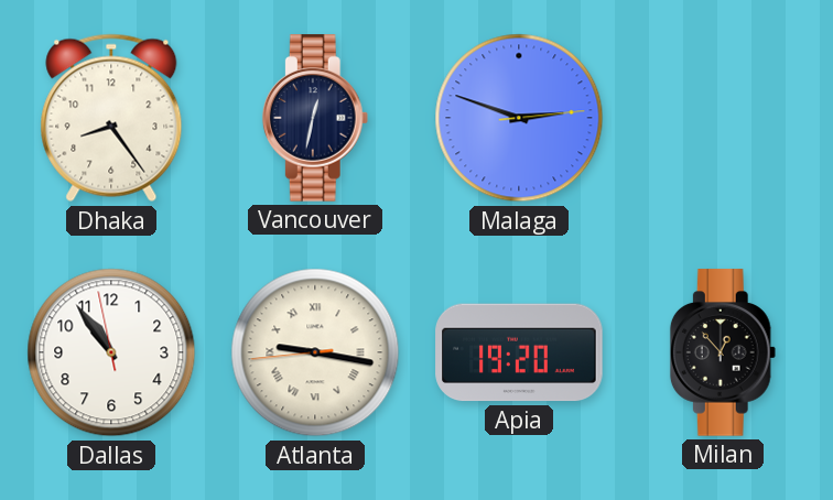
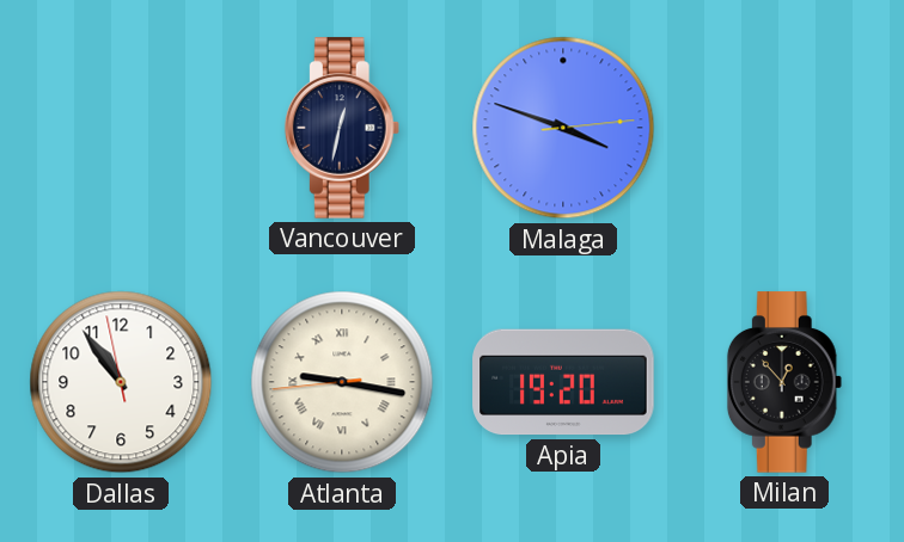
Dhaka: 8:24 -> none (111, 118)
Malaga: 2:48 -> 3:48 (563, 128)
